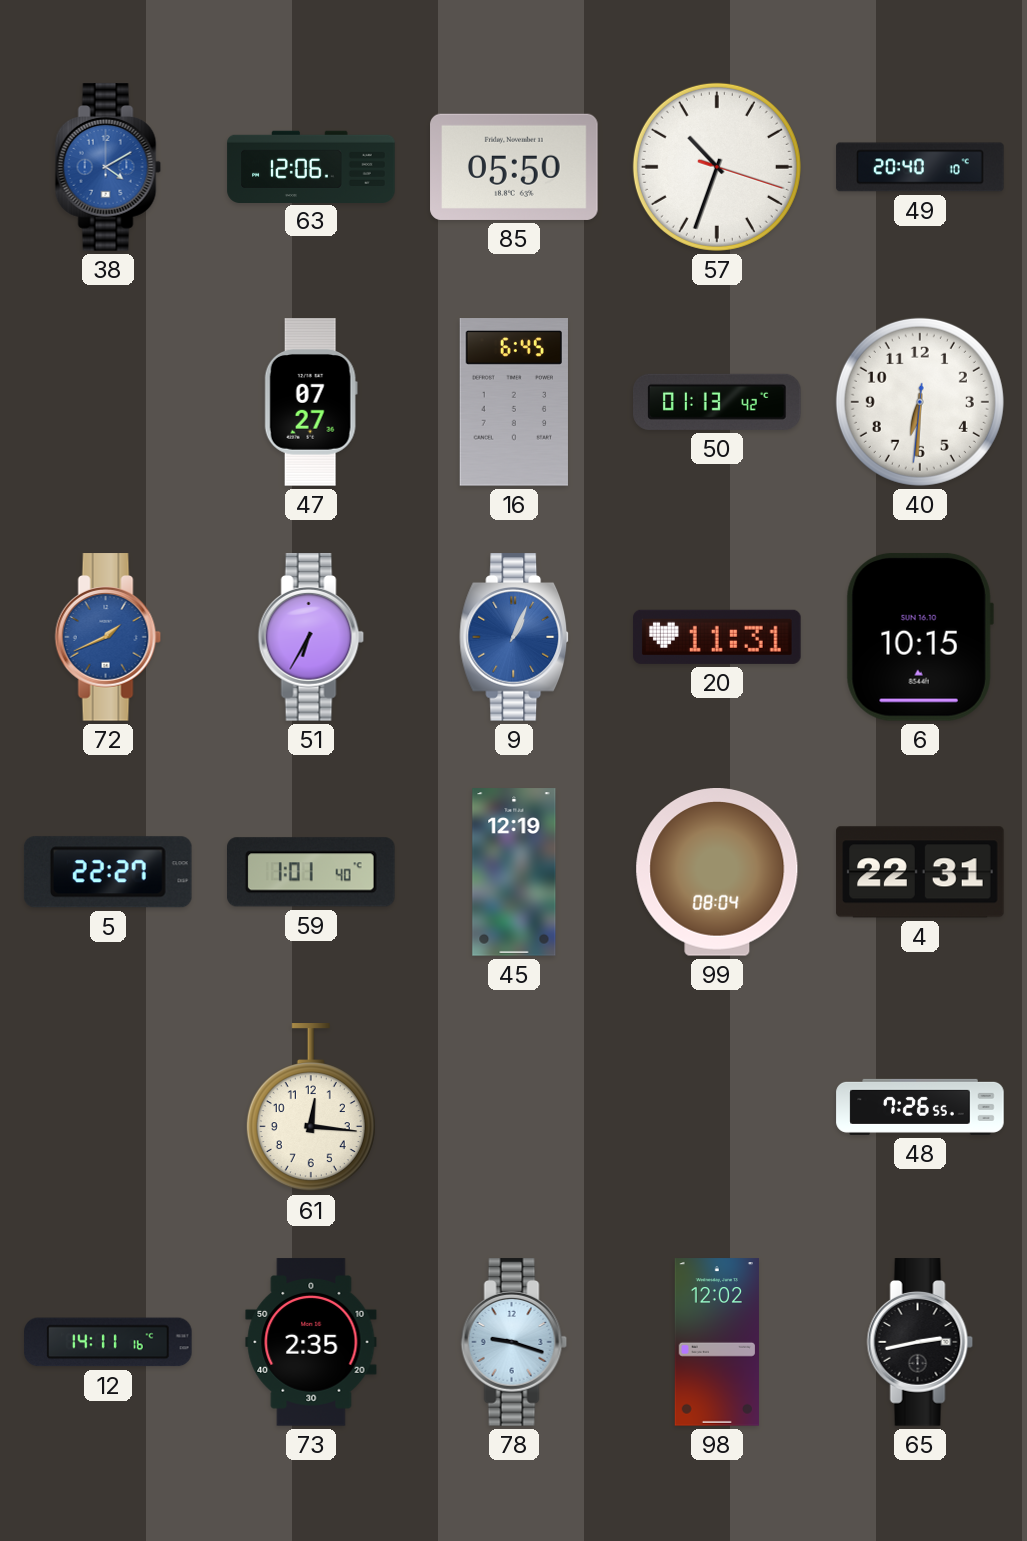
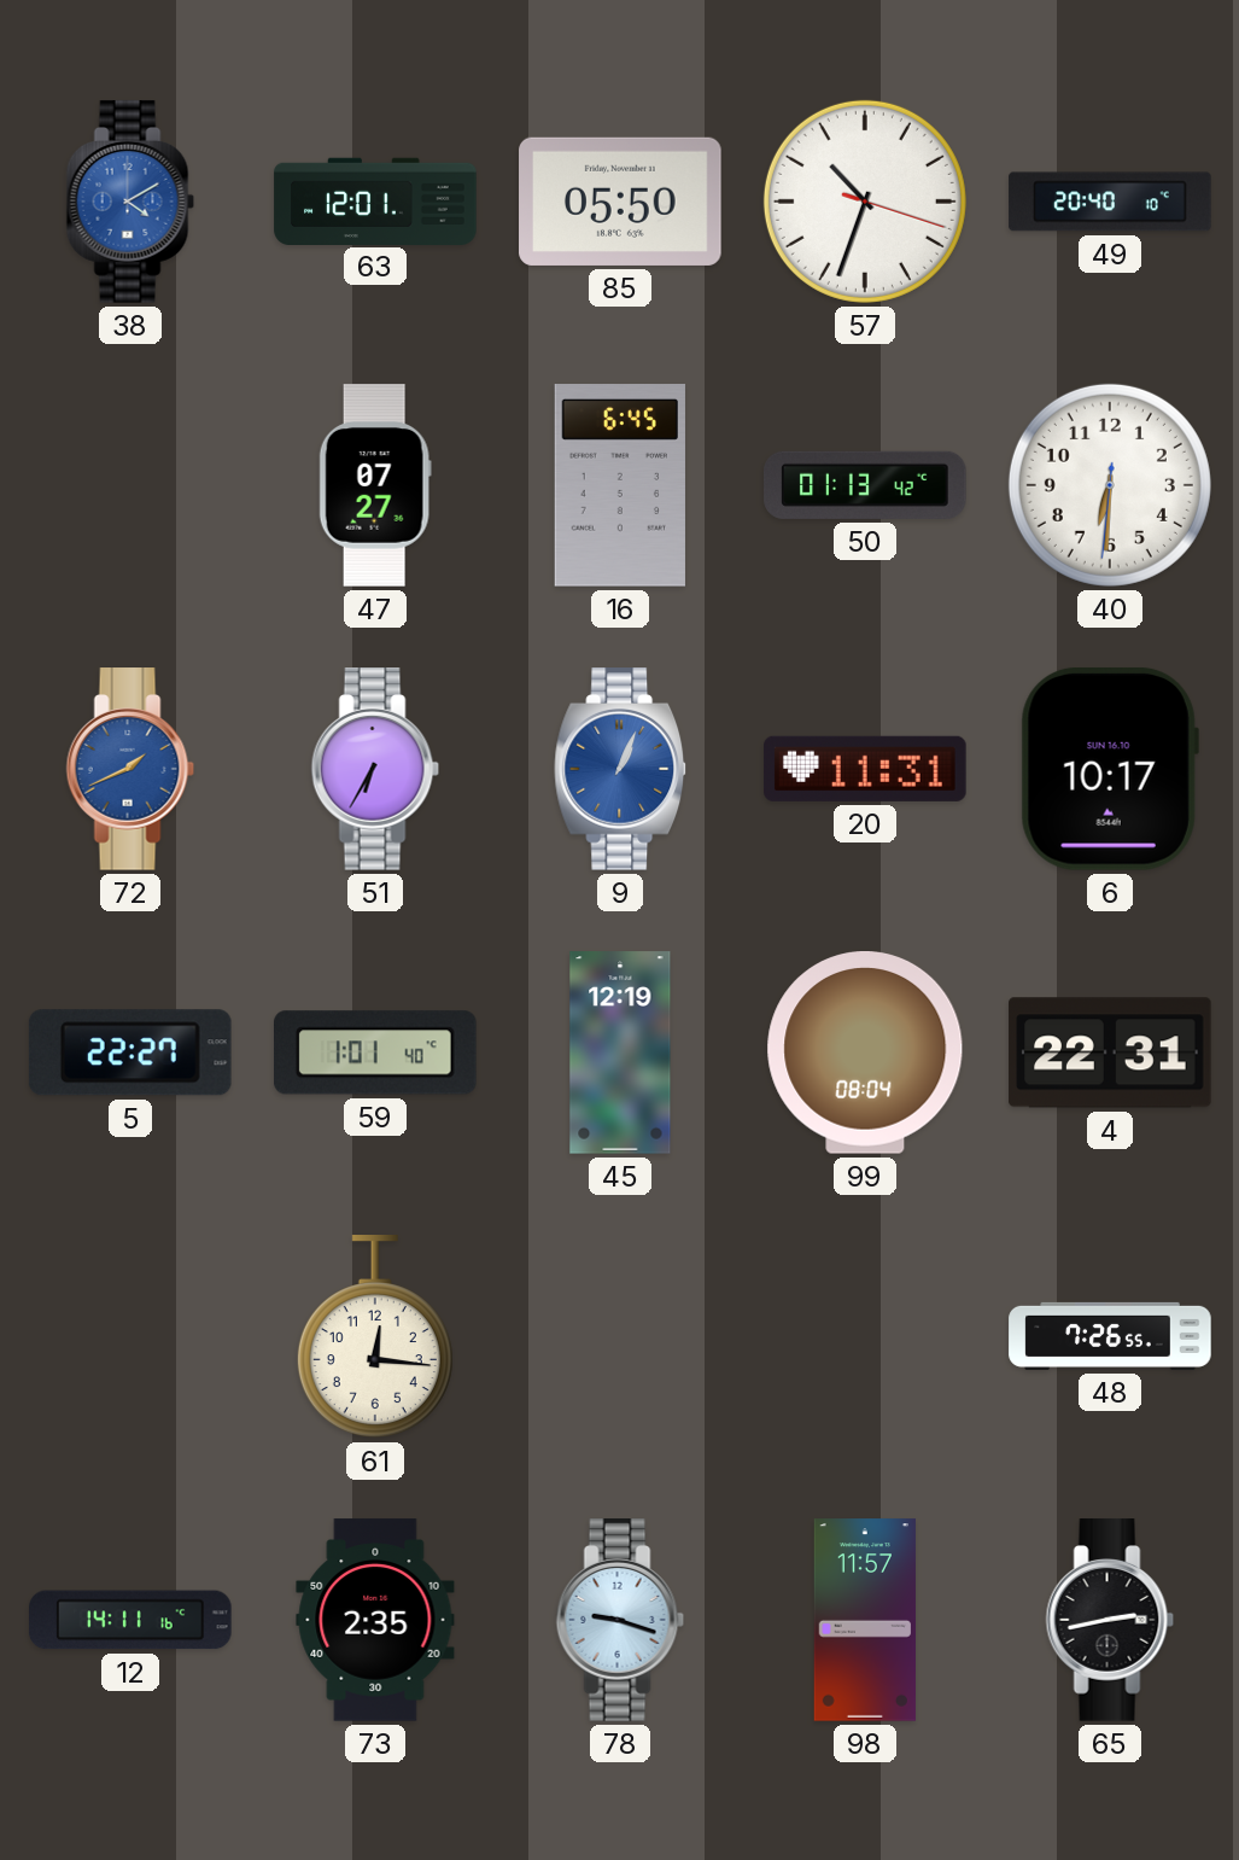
63: 12:06 -> 12:01 (375, 200)
6: 10:15 -> 10:17 (1110, 769)
98: 12:02 -> 11:57 (865, 1620)
